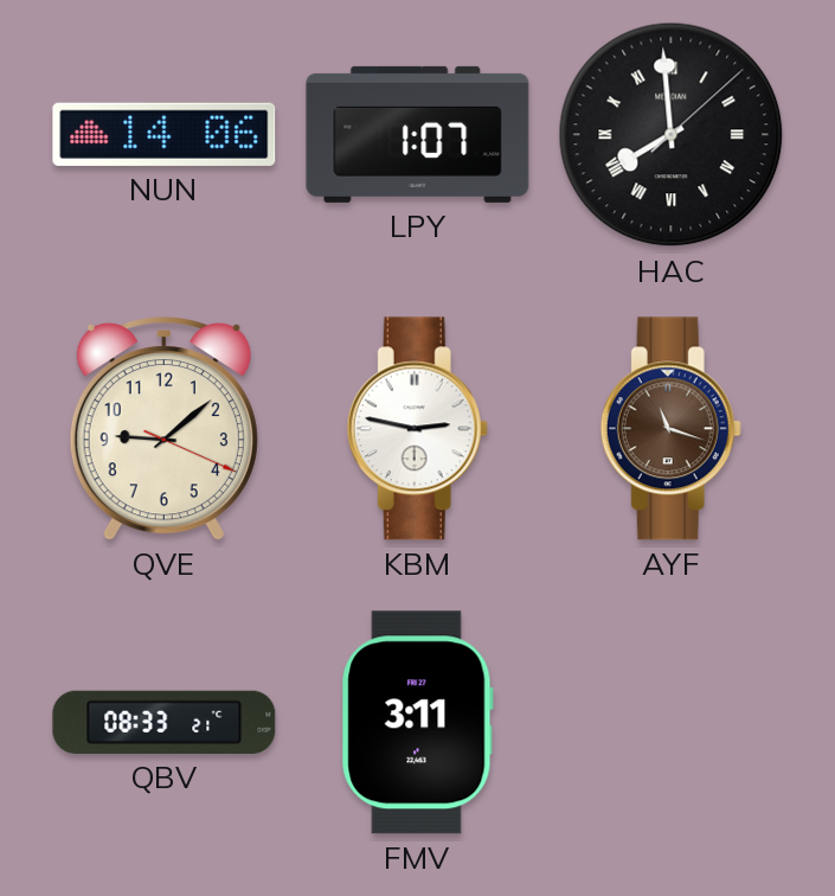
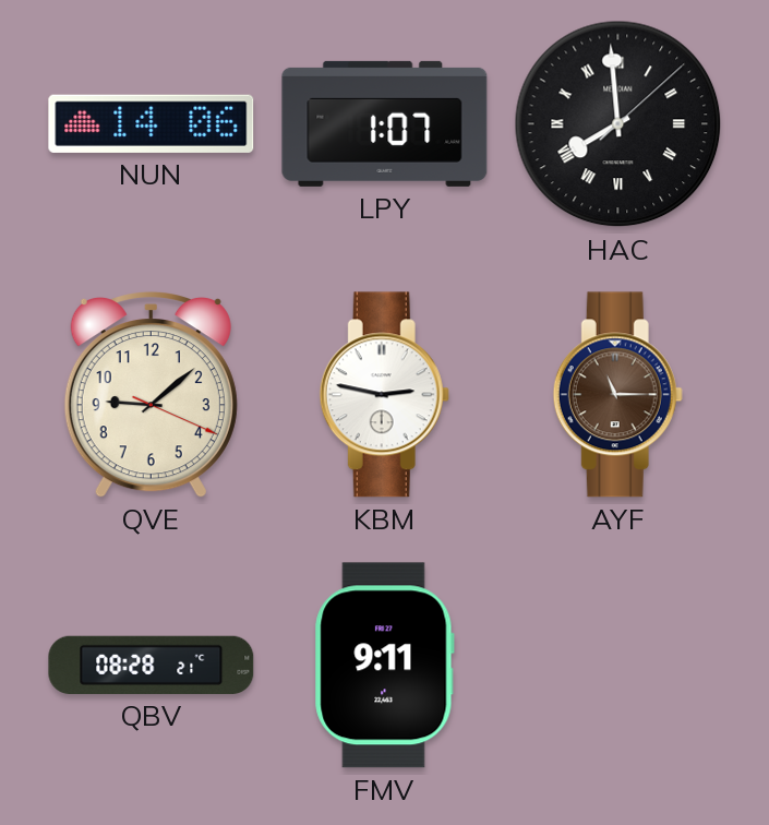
AYF: 11:18 -> 11:15 (617, 395)
QBV: 08:33 -> 08:28 (152, 665)
FMV: 3:11 -> 9:11 (384, 666)
